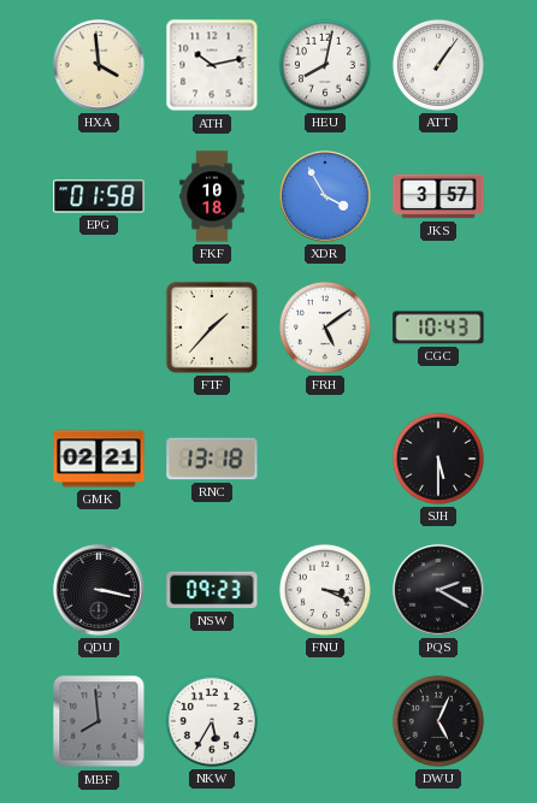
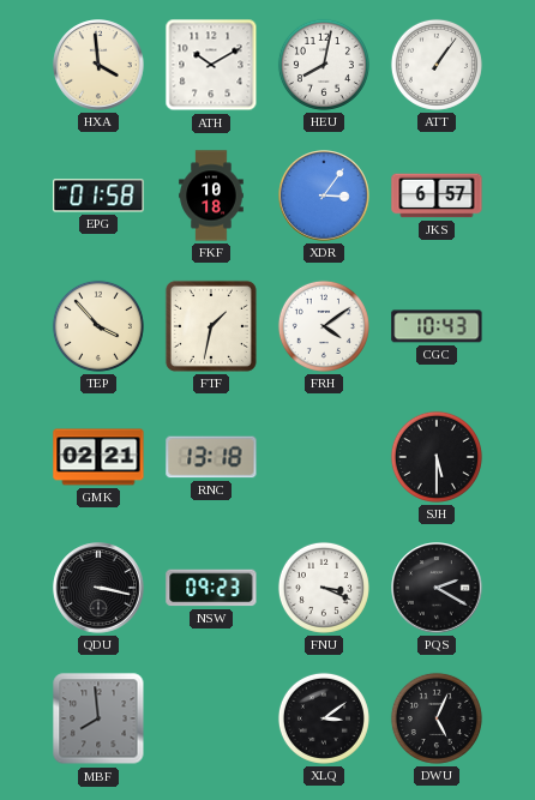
ATH: 10:13 -> 10:10 (211, 65)
XDR: 3:55 -> 3:06 (324, 196)
JKS: 3:57 -> 6:57 (437, 196)
TEP: none -> 3:53 (98, 326)
FTF: 1:37 -> 1:32 (211, 326)
FRH: 5:09 -> 4:09 (324, 326)
NKW: 5:35 -> none (212, 721)
XLQ: none -> 3:09 (324, 718)
